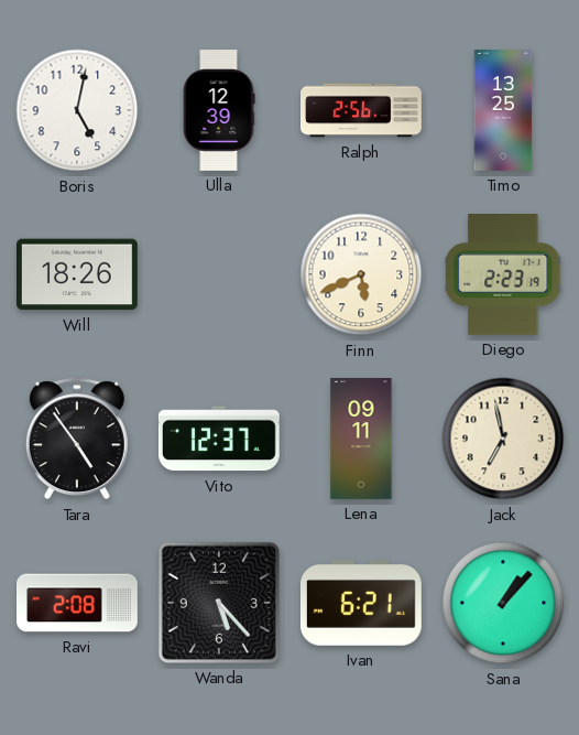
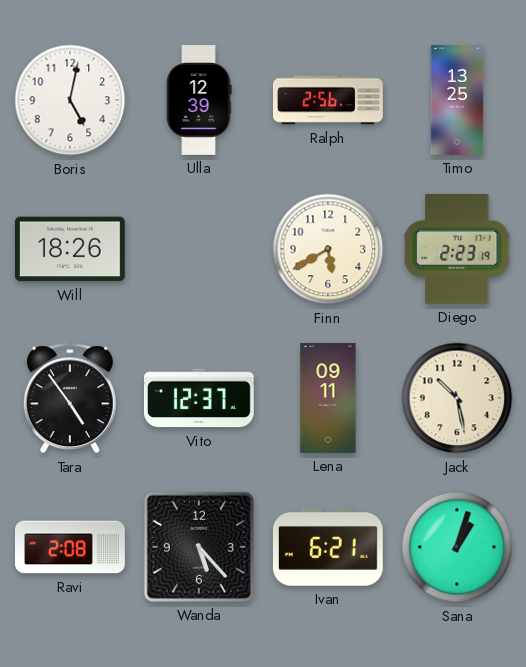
Finn: 5:41 -> 5:40 (328, 249)
Jack: 6:58 -> 10:28 (457, 398)
Sana: 1:07 -> 1:03 (457, 547)
